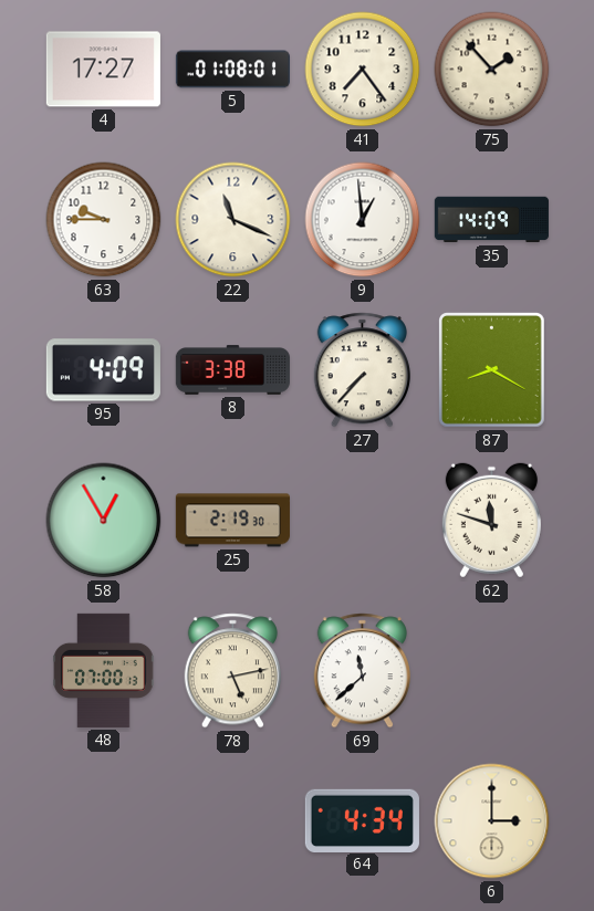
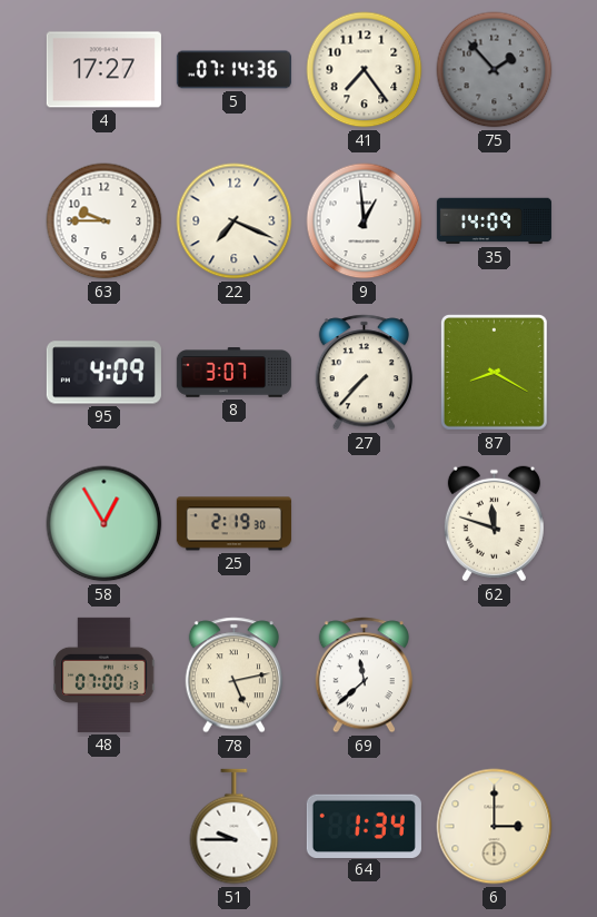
5: 01:08 -> 07:14 (233, 70)
75 dial: cream -> grey (495, 70)
22: 11:19 -> 7:19 (235, 221)
8: 3:38 -> 3:07 (233, 373)
51: none -> 9:45 (235, 827)
64: 4:34 -> 1:34 (364, 826)
